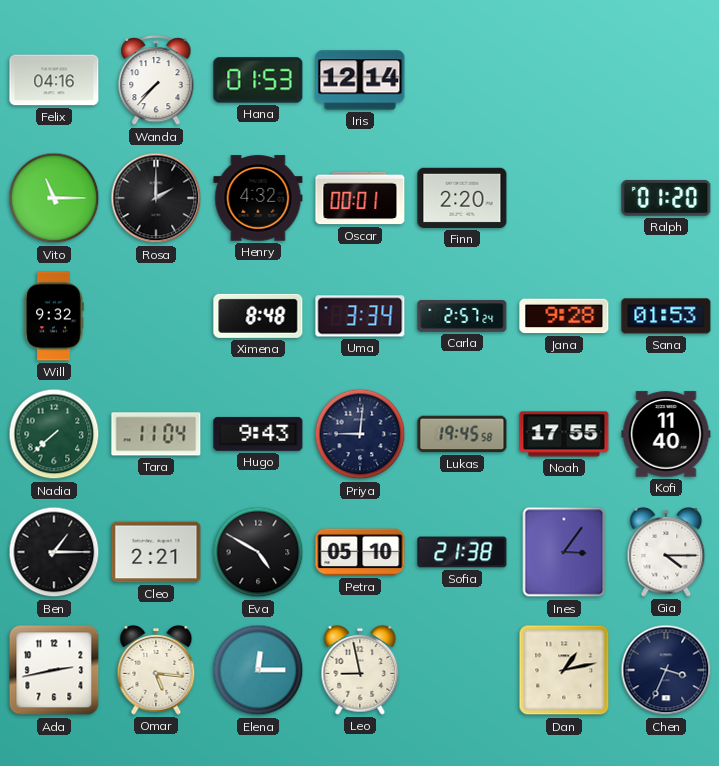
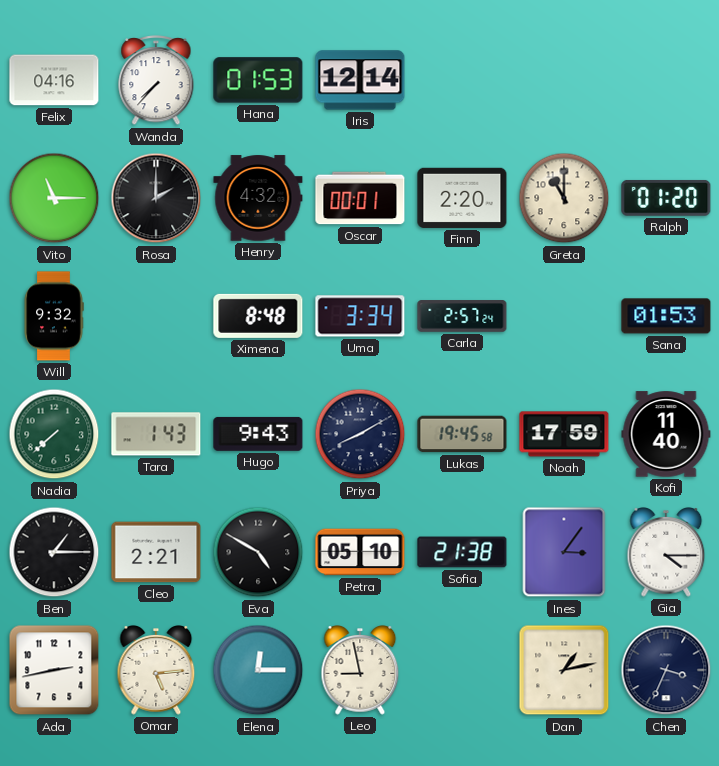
Greta: none -> 11:00 (564, 198)
Jana: 9:28 -> none (564, 316)
Tara: 11:04 -> 1:43 (156, 434)
Priya: 9:01 -> 8:10 (360, 434)
Noah: 17:55 -> 17:59 (564, 434)
Omar: 5:16 -> 5:14 (156, 671)
